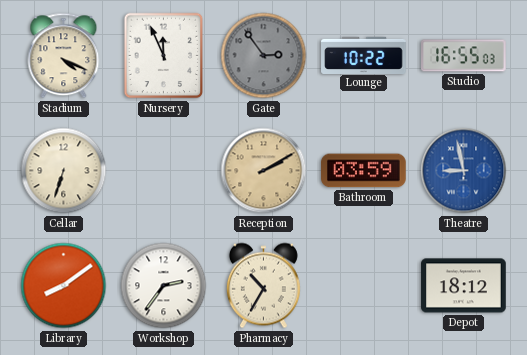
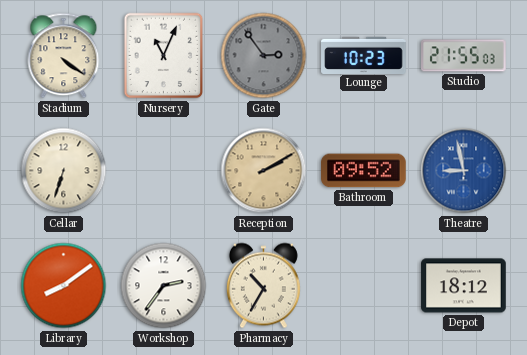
Stadium: 4:19 -> 4:21 (64, 56)
Nursery: 11:56 -> 11:04 (164, 56)
Lounge: 10:22 -> 10:23 (364, 55)
Studio: 16:55 -> 21:55 (464, 56)
Bathroom: 03:59 -> 09:52 (364, 171)
